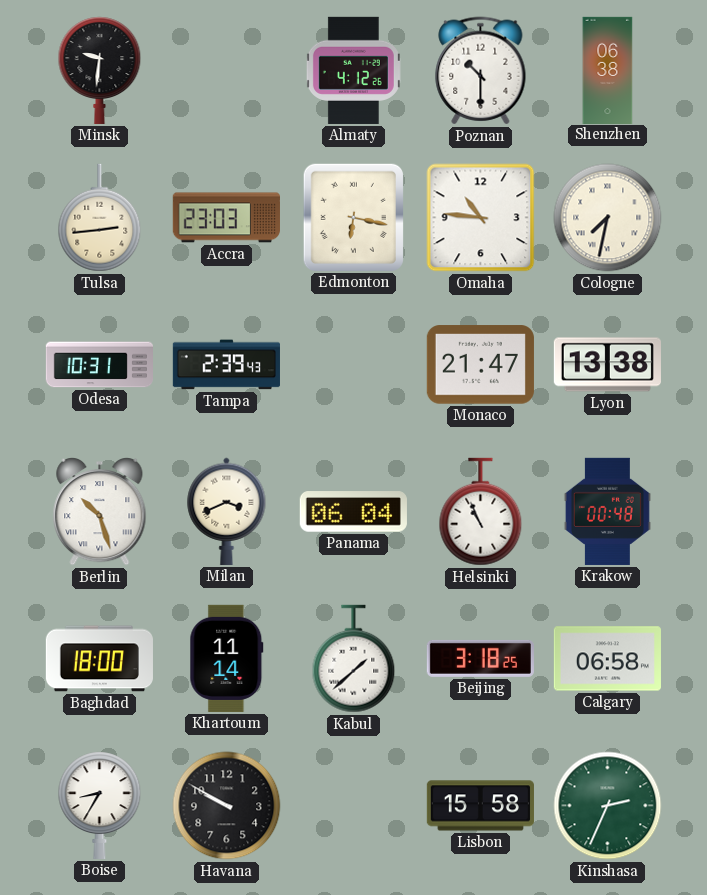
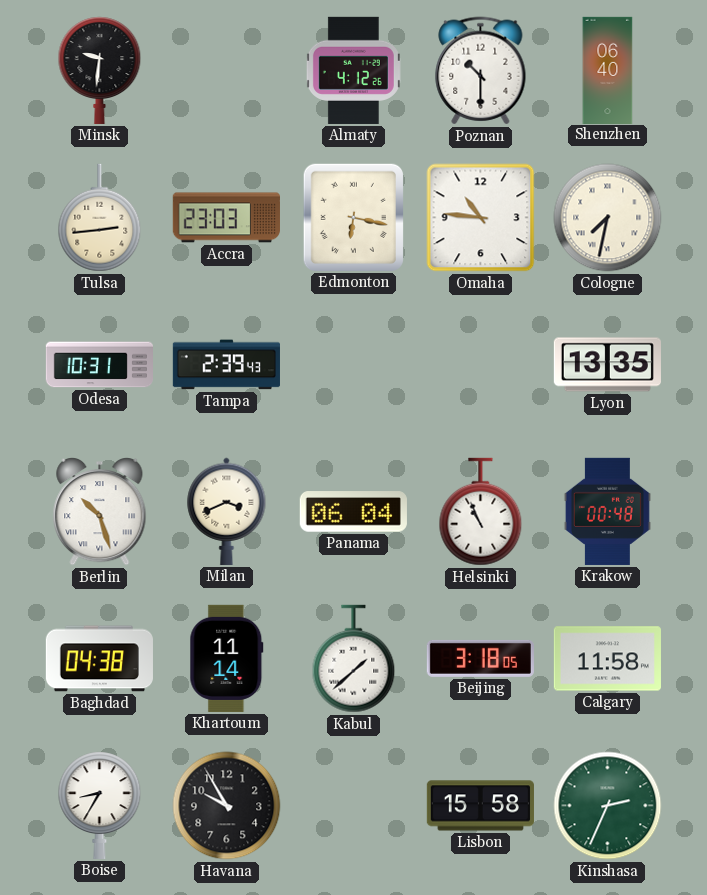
Shenzhen: 06:38 -> 06:40 (608, 70)
Monaco: 21:47 -> none (480, 365)
Lyon: 13:38 -> 13:35 (607, 365)
Baghdad: 18:00 -> 04:38 (99, 659)
Beijing: 3:18:25 -> 3:18:05 (480, 658)
Calgary: 06:58 -> 11:58 (607, 659)
Havana: 9:50 -> 9:55 (227, 806)
